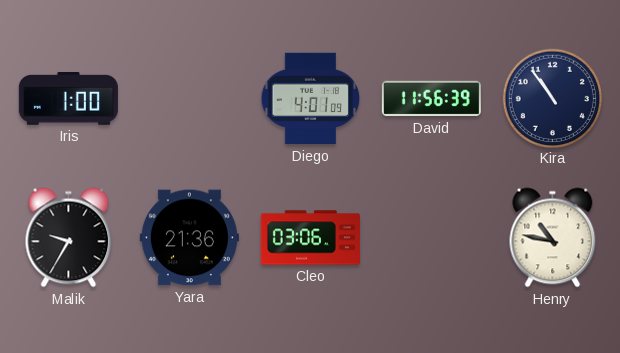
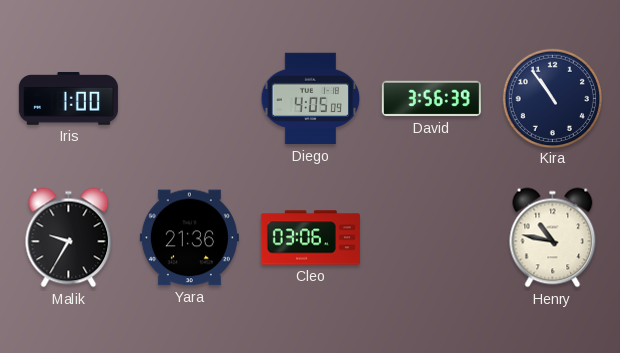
Diego: 4:01 -> 4:05 (311, 99)
David: 11:56 -> 3:56 (431, 99)
